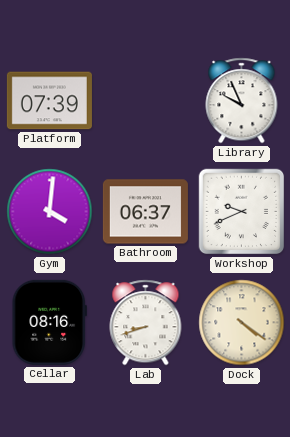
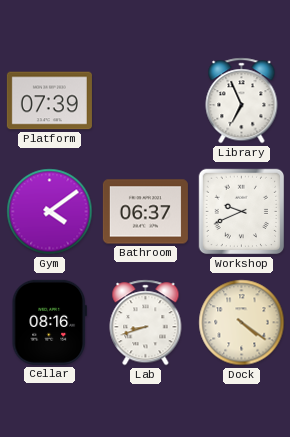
Library: 9:56 -> 6:56 (242, 101)
Gym: 4:01 -> 4:09 (50, 212)
